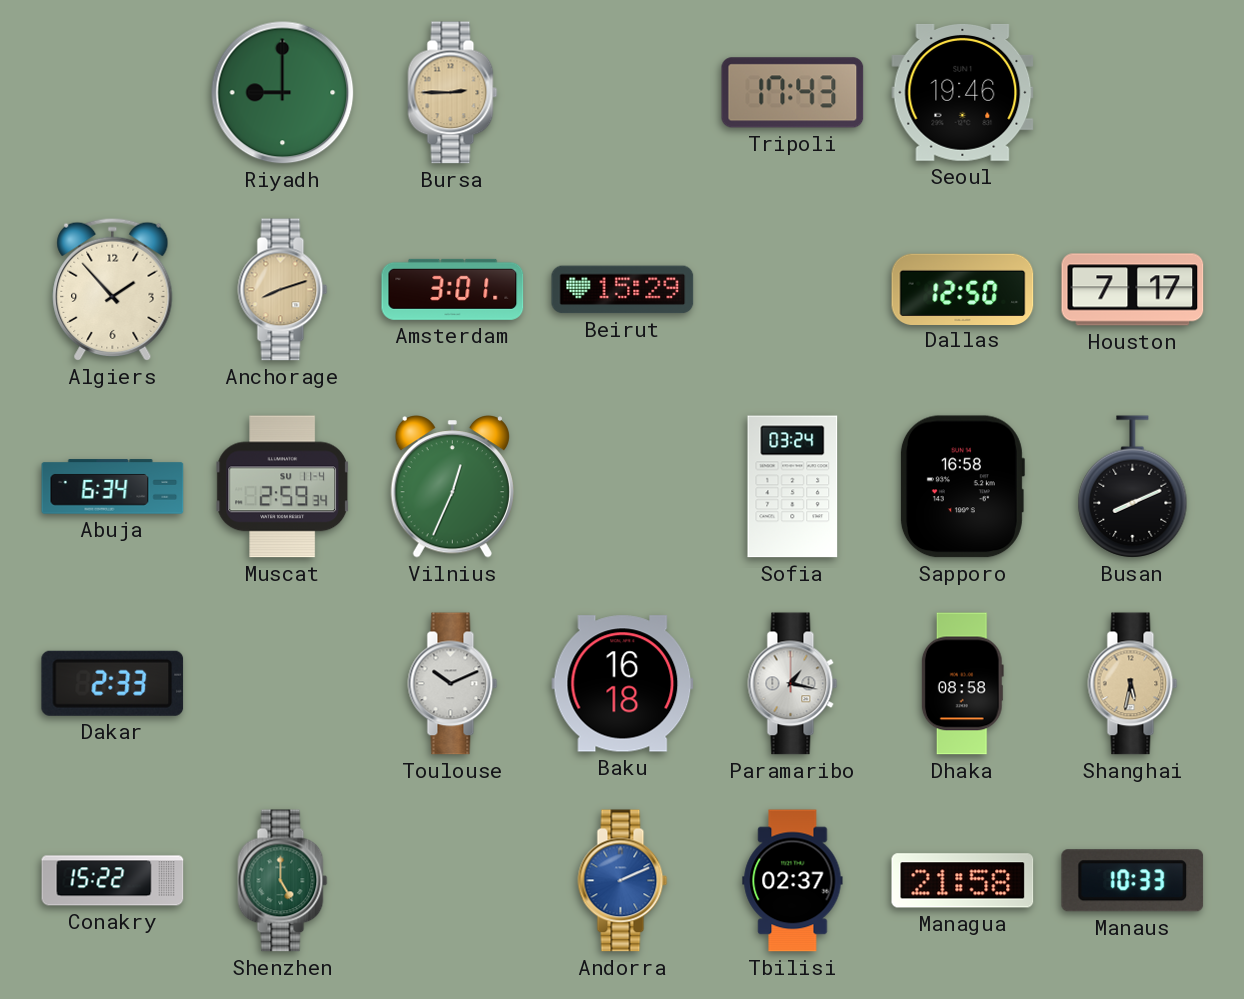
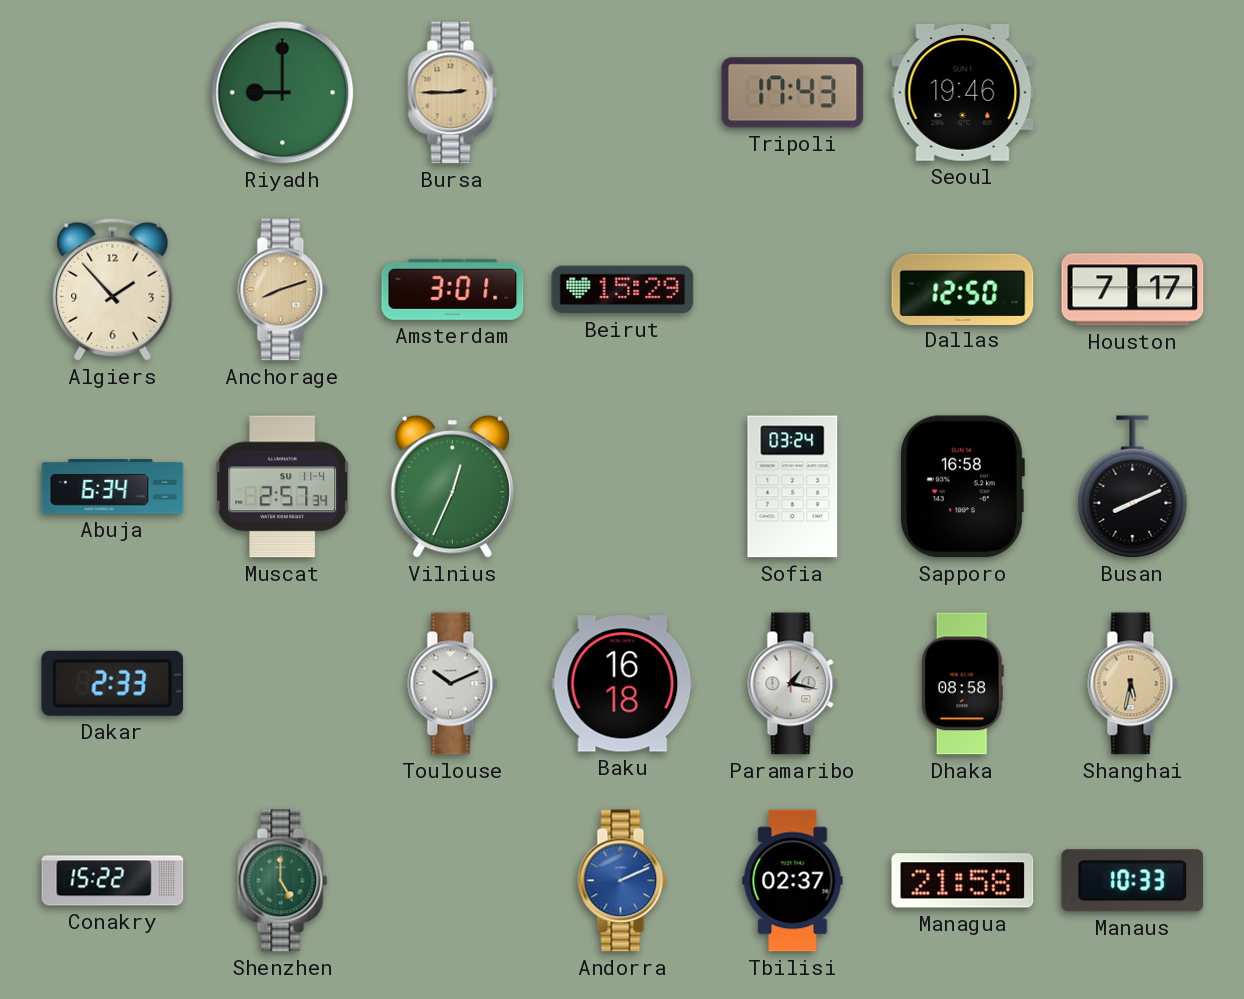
Muscat: 2:59 -> 2:57 (283, 487)
